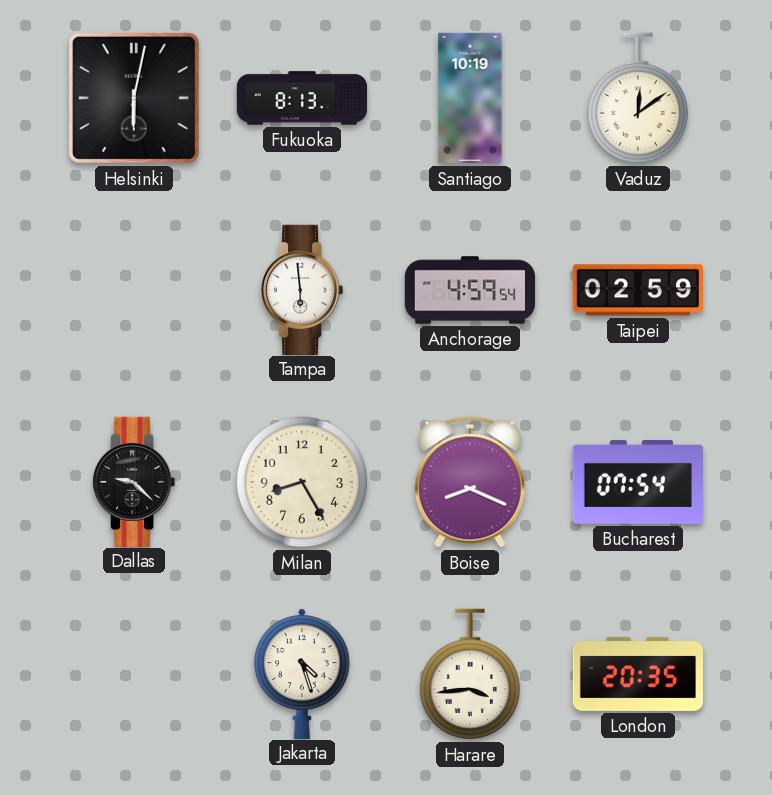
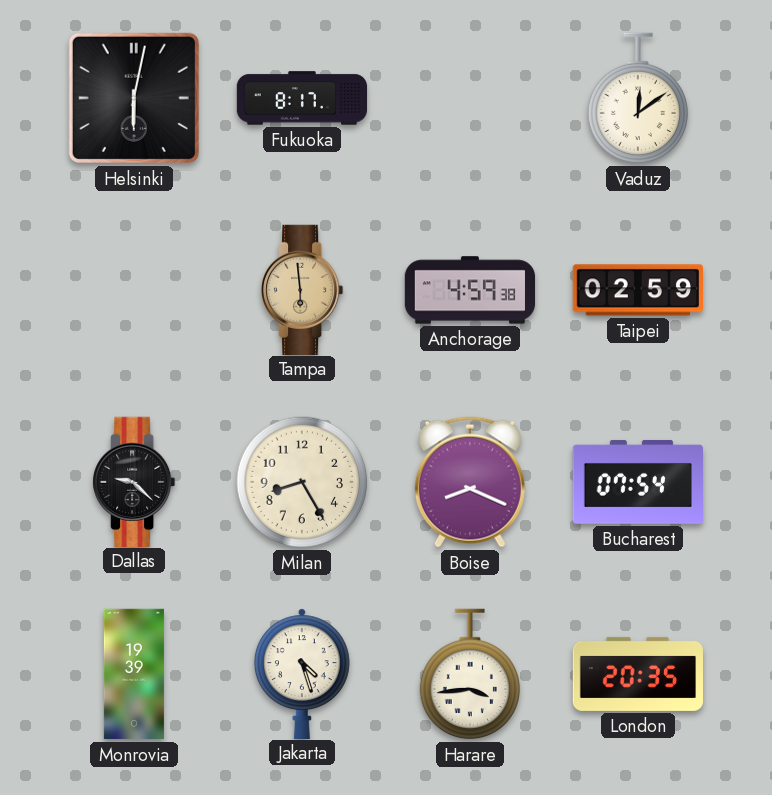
Fukuoka: 8:13 -> 8:17 (302, 98)
Santiago: 10:19 -> none (470, 98)
Tampa dial: white -> champagne (302, 289)
Anchorage: 4:59:54 -> 4:59:38 (470, 290)
Monrovia: none -> 19:39 (134, 674)
